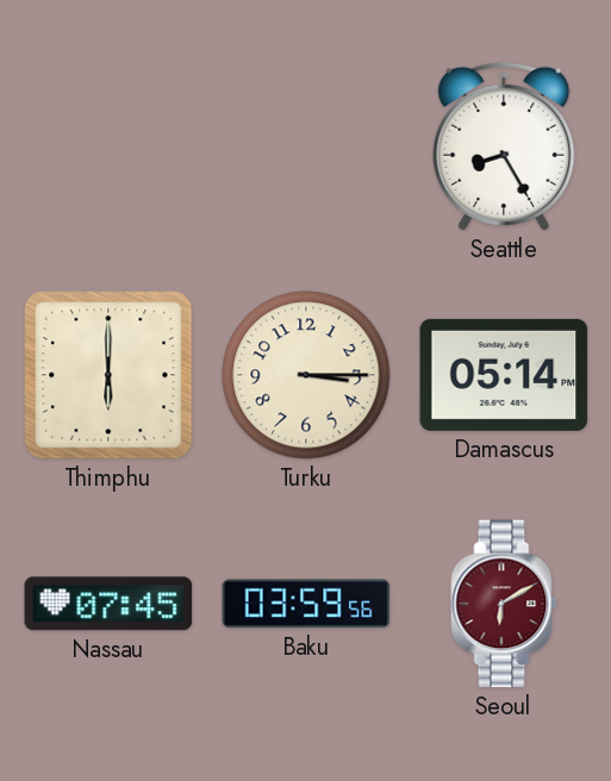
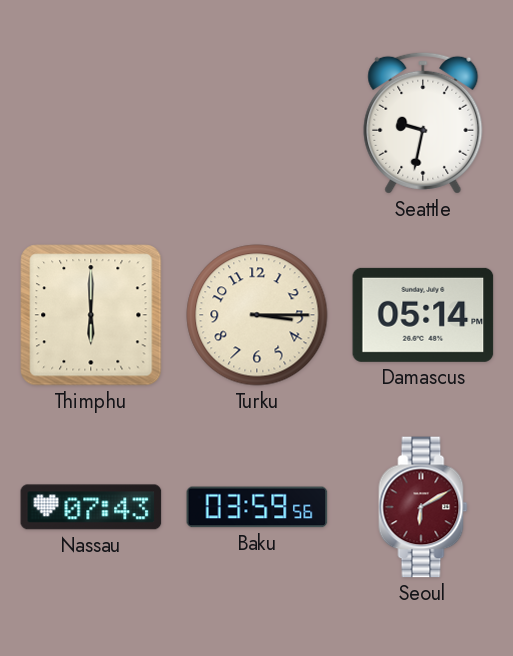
Seattle: 8:25 -> 9:32 (423, 123)
Nassau: 07:45 -> 07:43 (91, 507)
